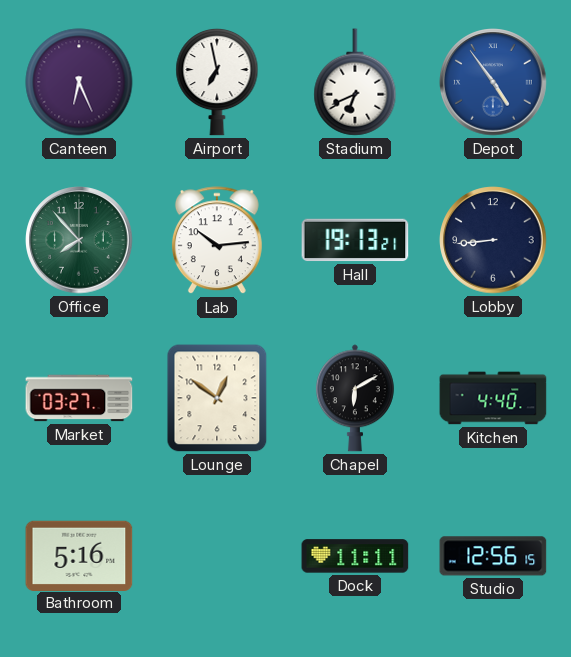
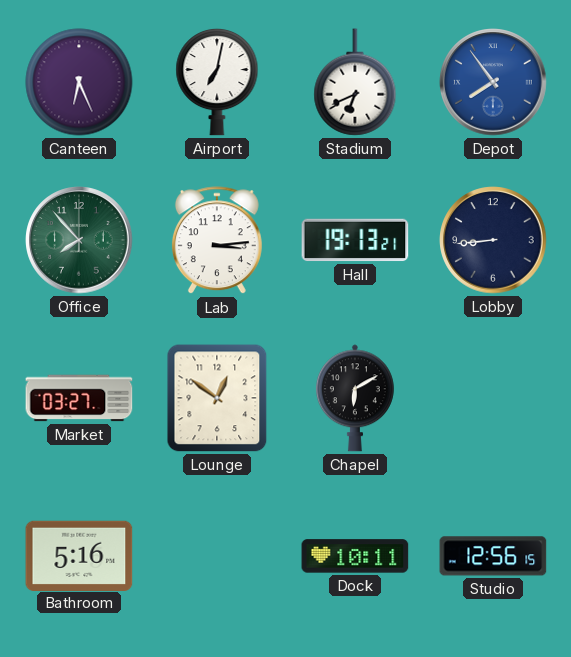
Airport: 6:58 -> 7:02 (217, 82)
Depot: 4:54 -> 7:54 (493, 82)
Lab: 10:14 -> 3:14 (217, 241)
Kitchen: 4:40 -> none (493, 398)
Dock: 11:11 -> 10:11 (355, 556)
